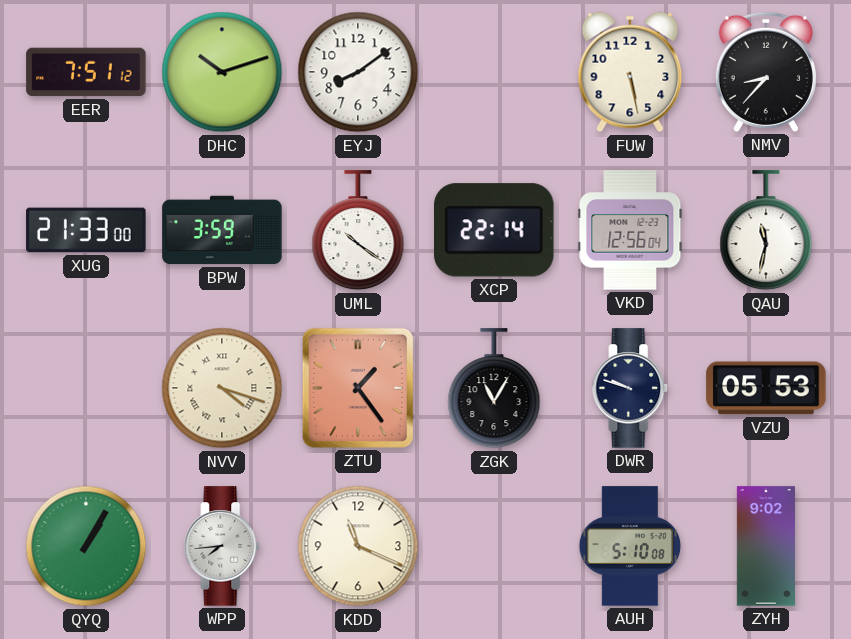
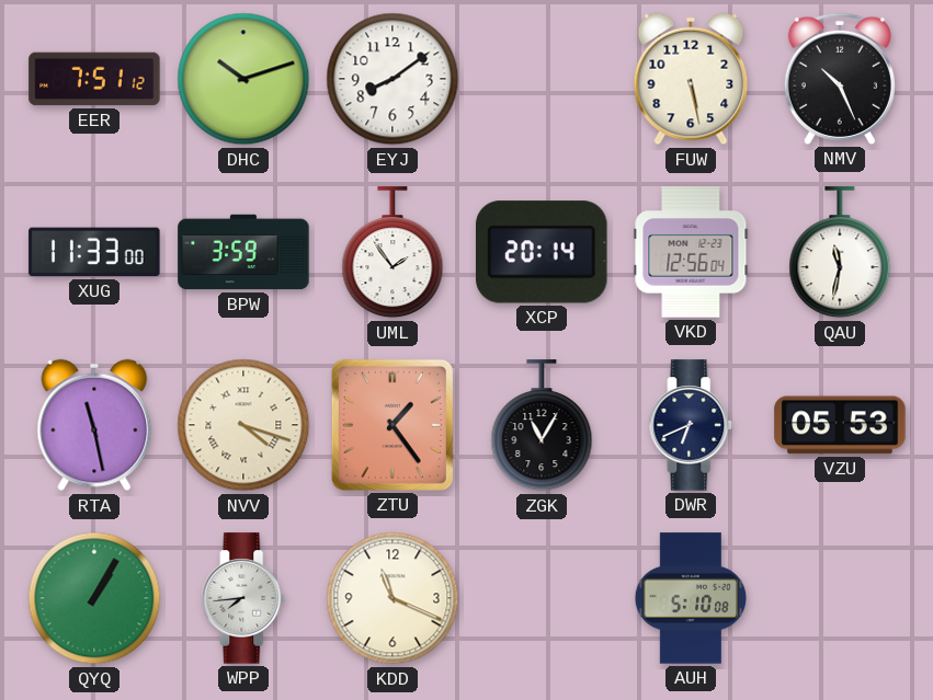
NMV: 8:37 -> 10:26 (840, 79)
XUG: 21:33 -> 11:33 (94, 252)
UML: 10:21 -> 1:54 (392, 253)
XCP: 22:14 -> 20:14 (542, 252)
RTA: none -> 11:28 (94, 425)
DWR: 9:48 -> 6:41 (691, 425)
ZYH: 9:02 -> none (766, 546)
